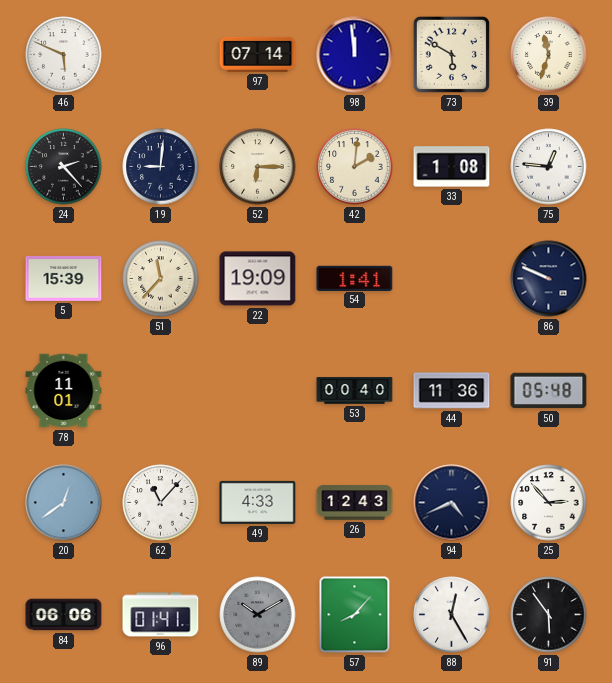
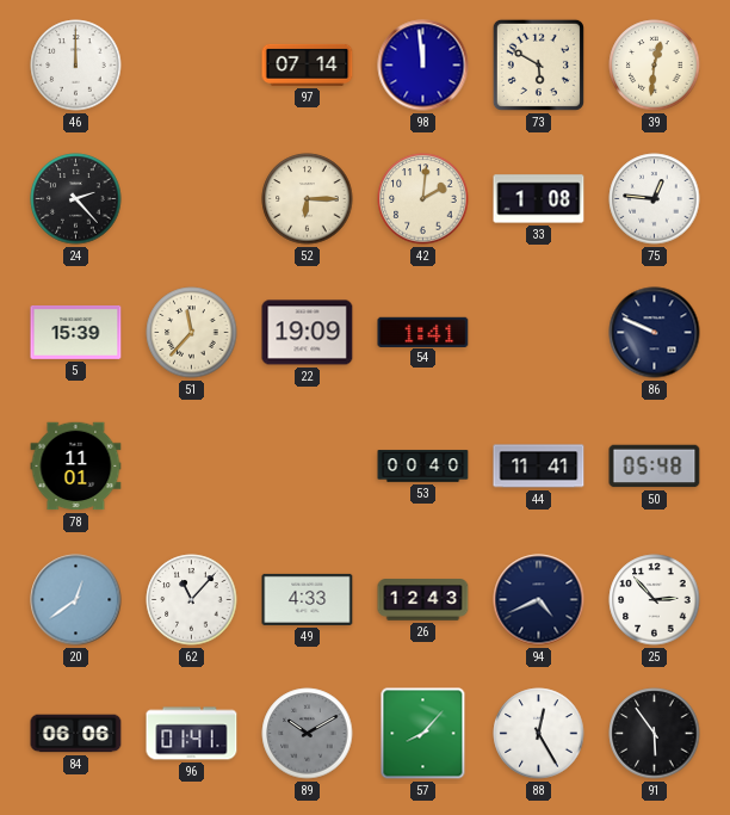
46: 5:49 -> 12:00 (76, 66)
39: 11:33 -> 12:31 (655, 66)
19: 9:01 -> none (161, 167)
44: 11:36 -> 11:41 (539, 467)
